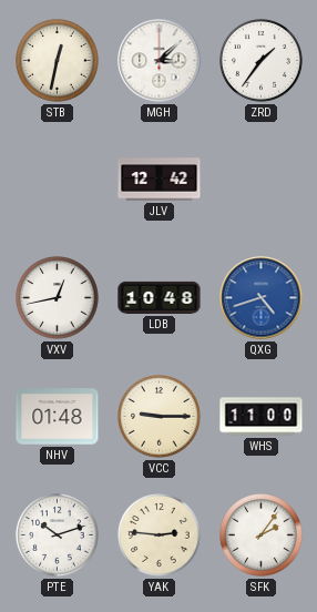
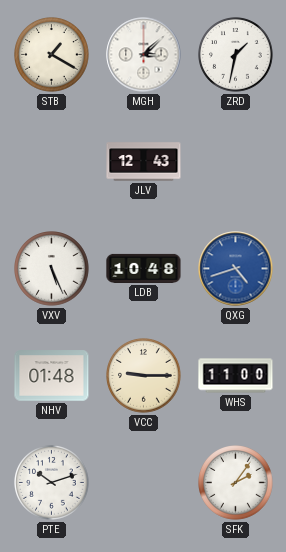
STB: 12:32 -> 1:20 (52, 55)
ZRD: 1:36 -> 1:32 (236, 55)
JLV: 12:42 -> 12:43 (144, 162)
VXV: 12:43 -> 5:26 (52, 269)
YAK: 2:46 -> none (160, 535)
